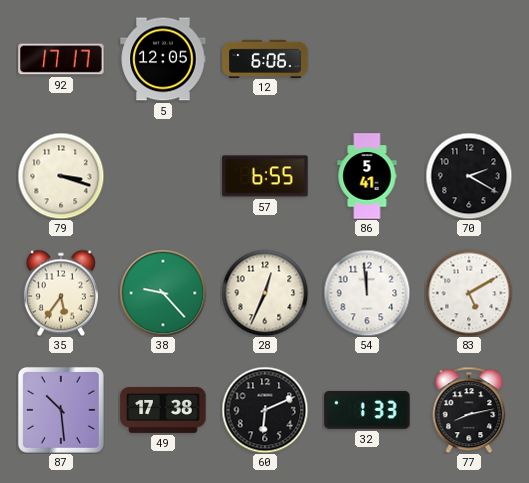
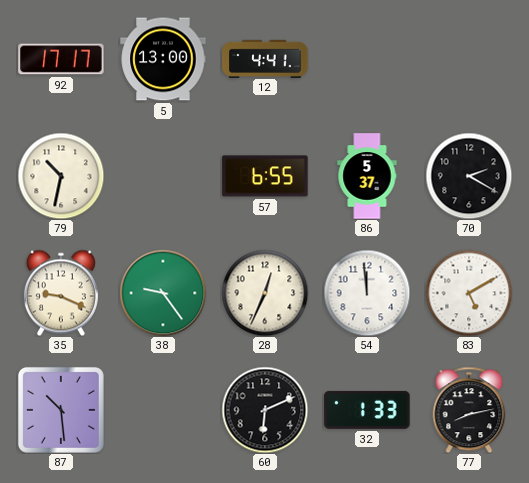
5: 12:05 -> 13:00 (163, 59)
12: 6:06 -> 4:41 (265, 58)
79: 3:18 -> 10:32 (61, 176)
86: 5:41 -> 5:37 (367, 176)
35: 5:36 -> 9:19 (61, 293)
38: 9:23 -> 9:24 (163, 293)
49: 17:38 -> none (163, 410)
